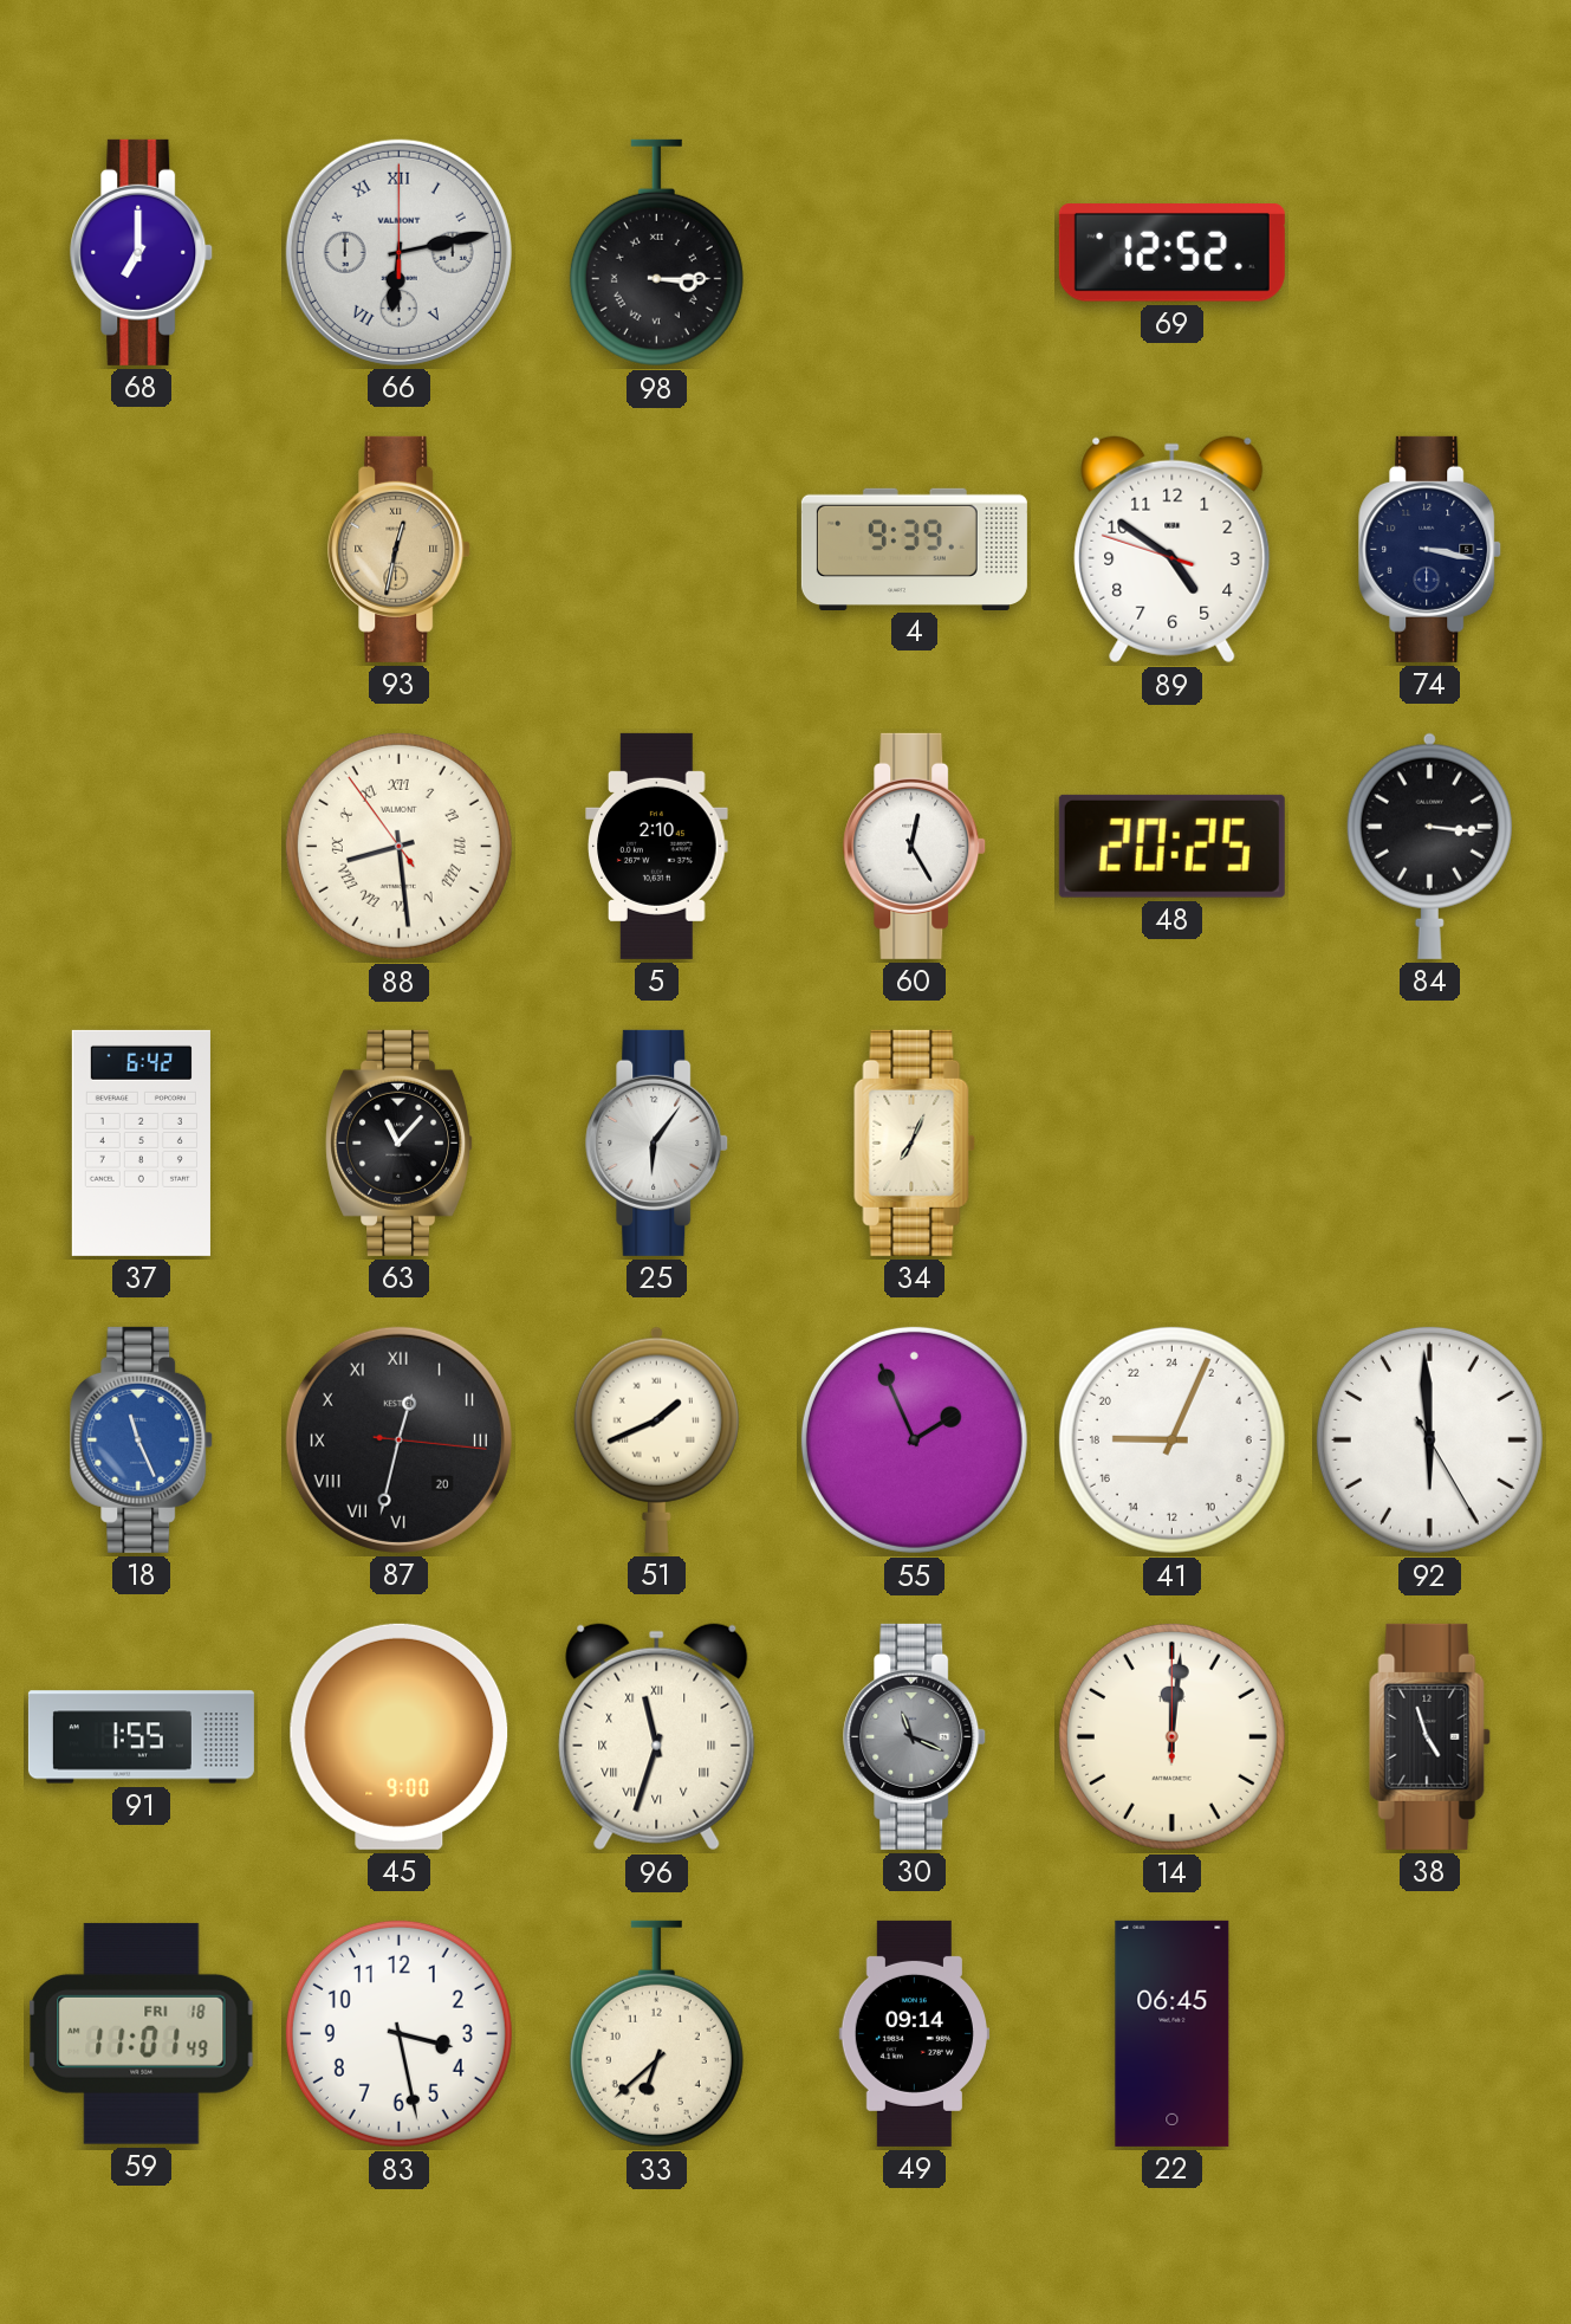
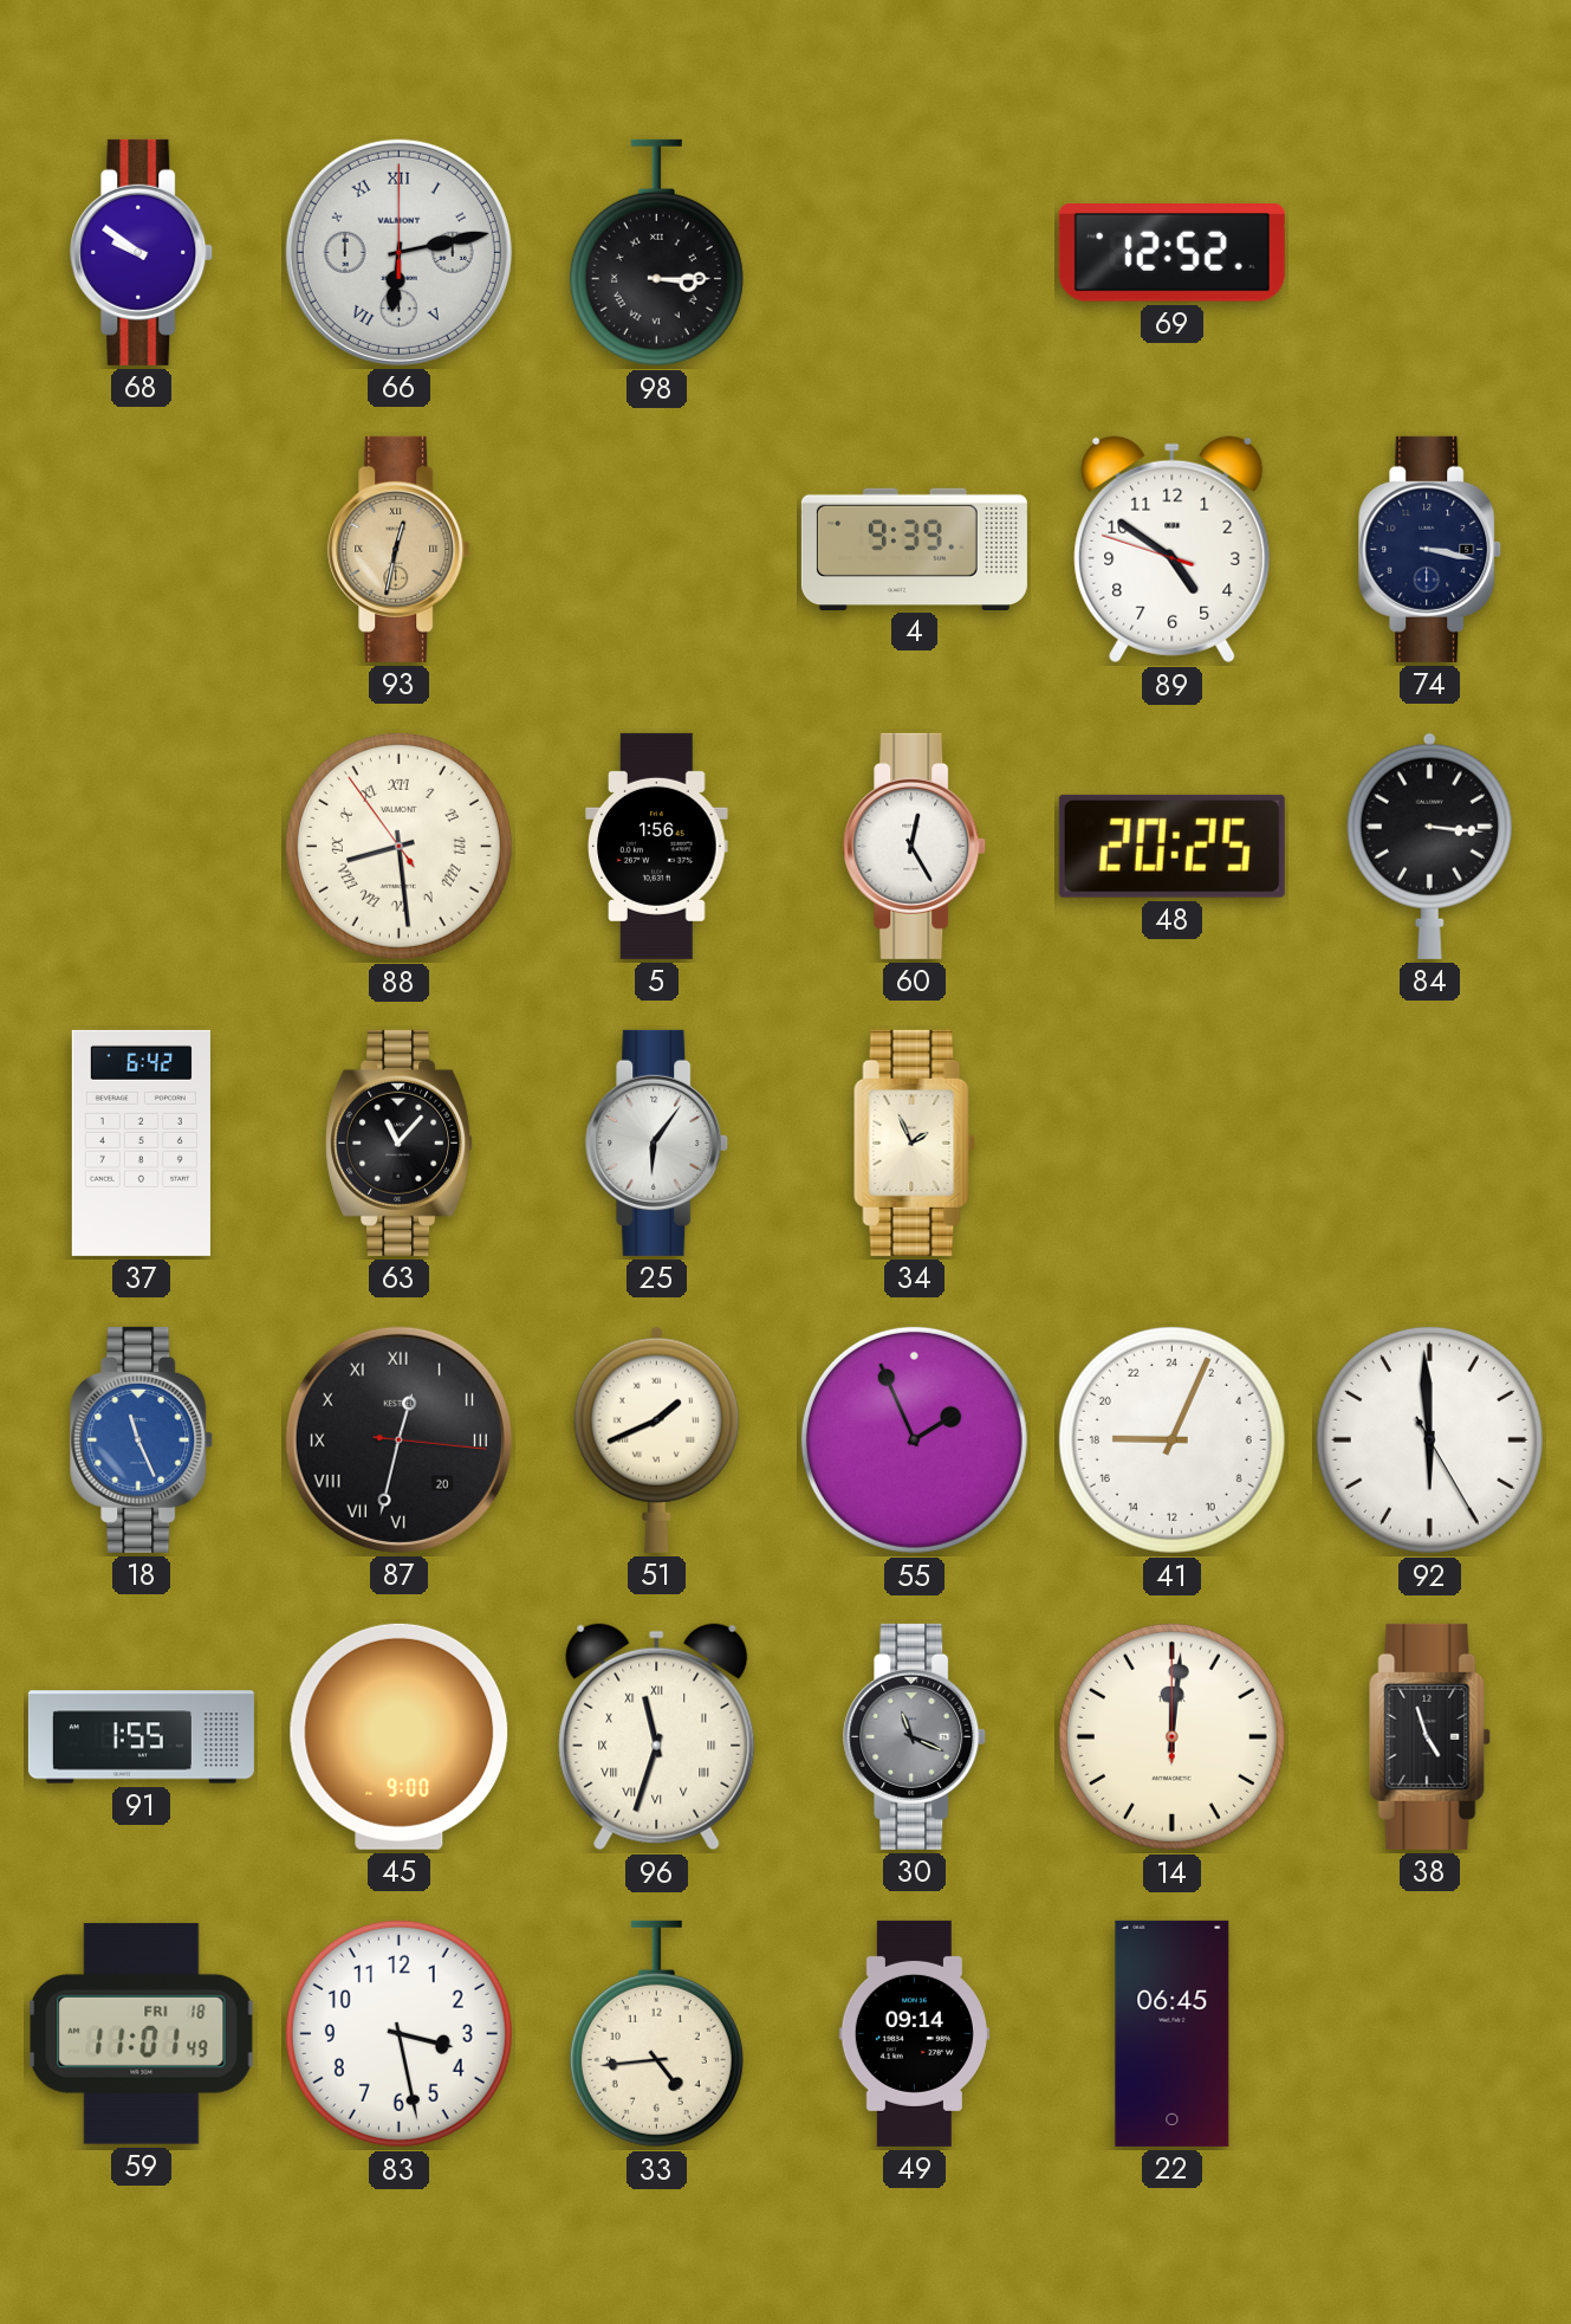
68: 7:00 -> 9:51 (142, 252)
5: 2:10 -> 1:56 (657, 846)
34: 7:04 -> 1:56 (915, 1142)
33: 6:38 -> 4:44 (656, 2034)
